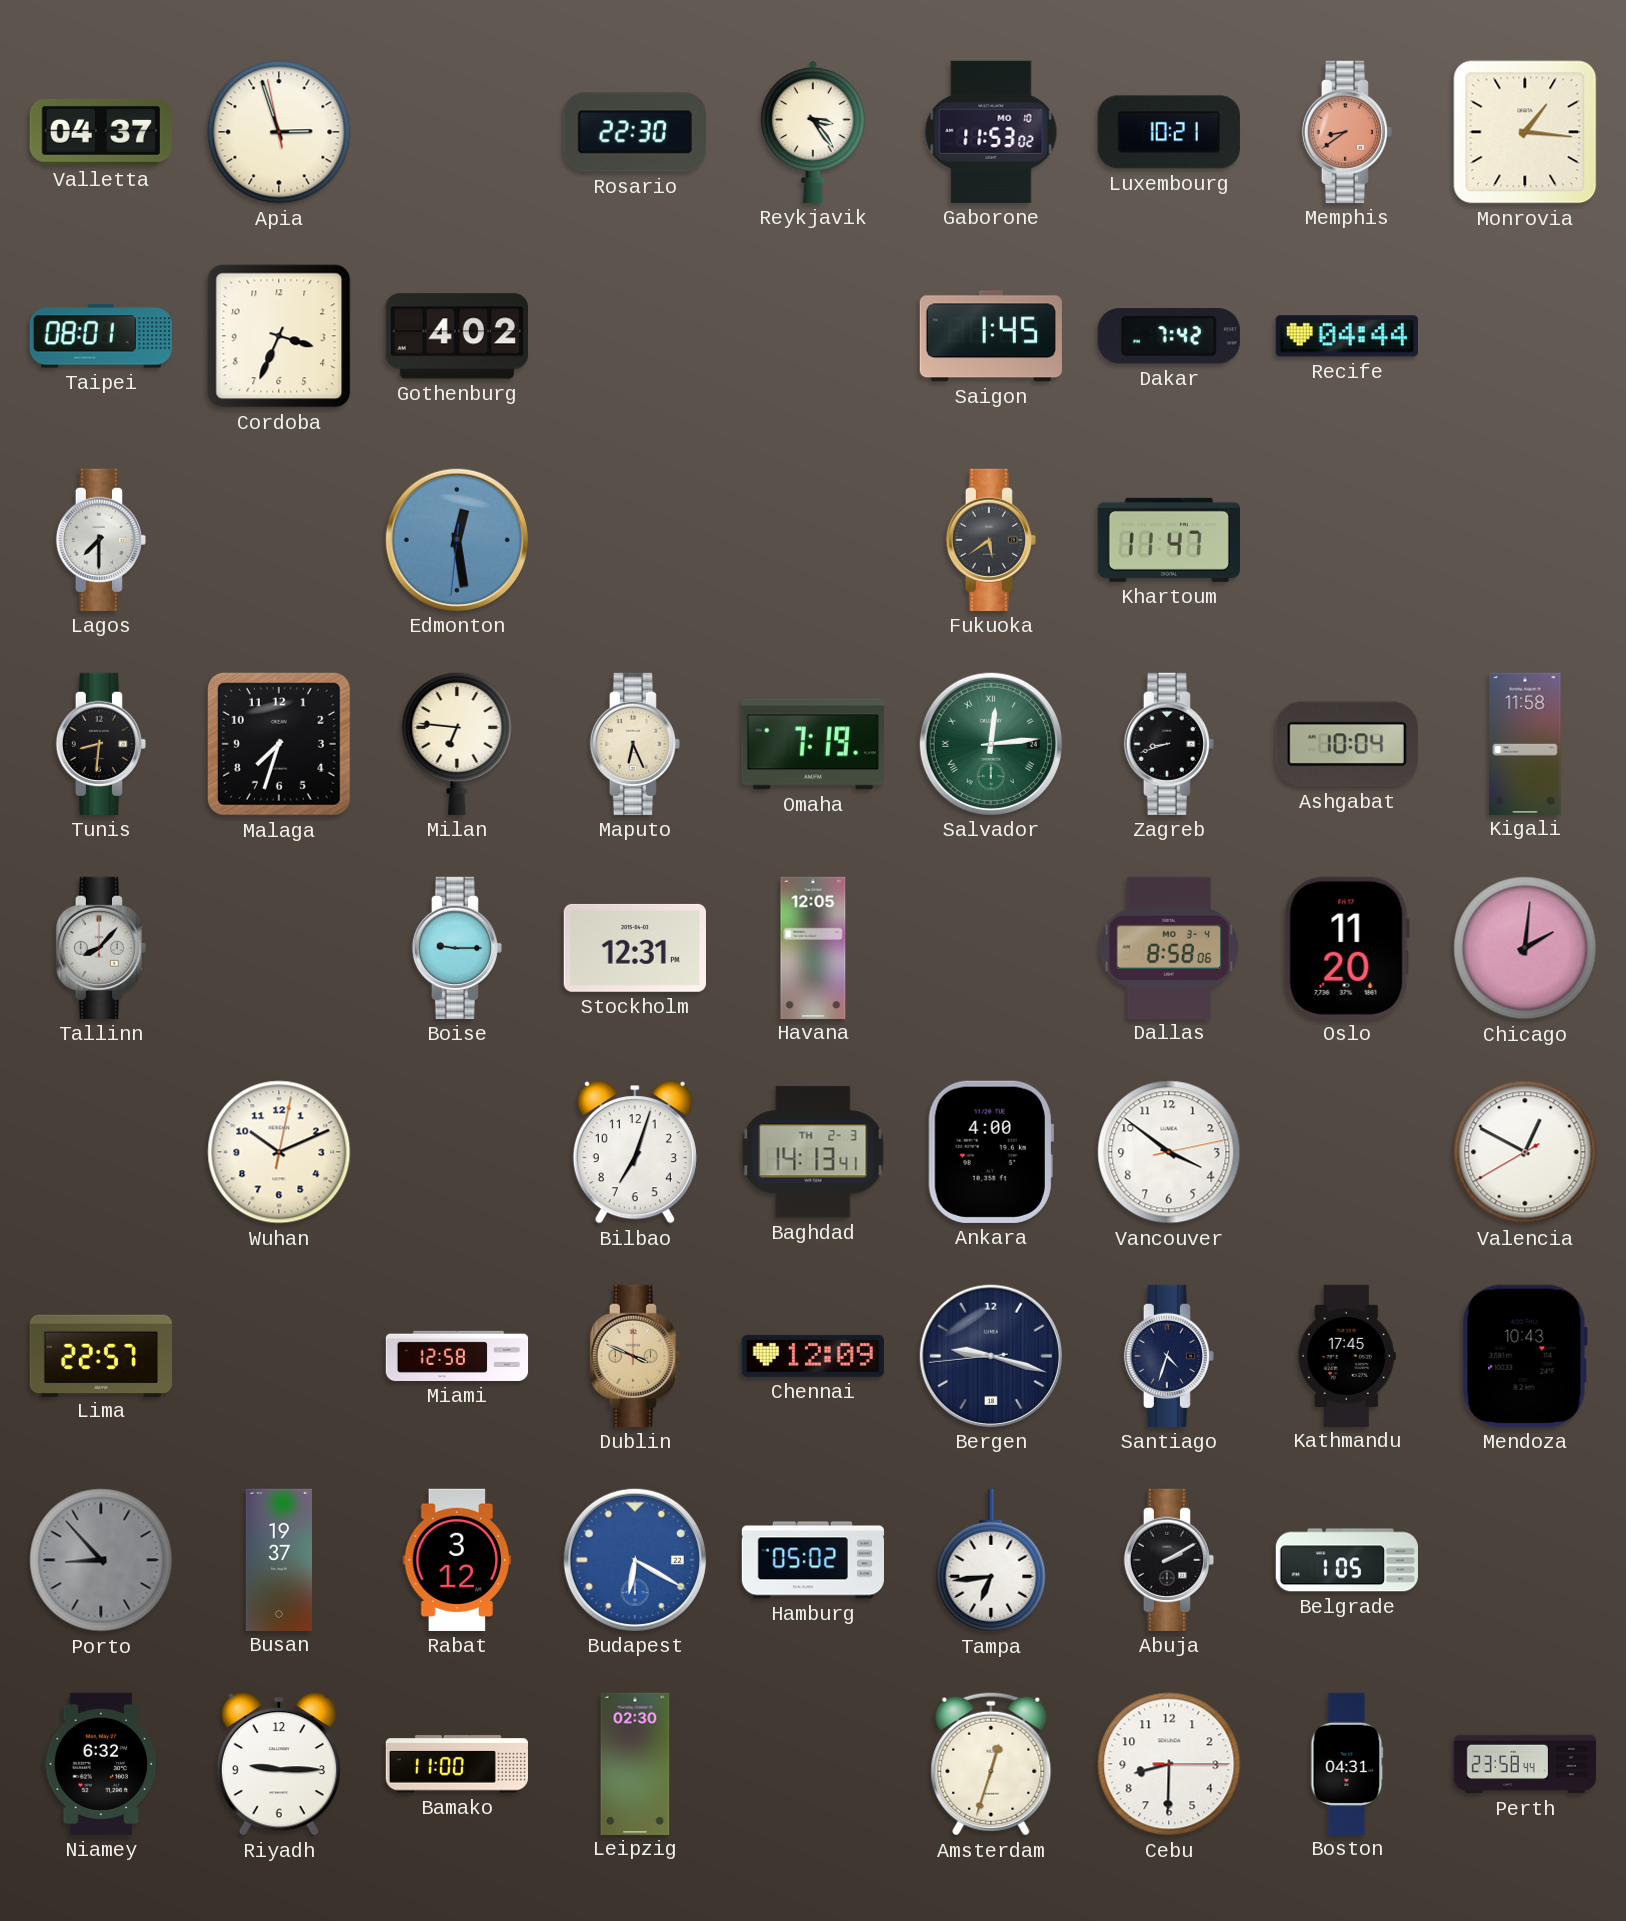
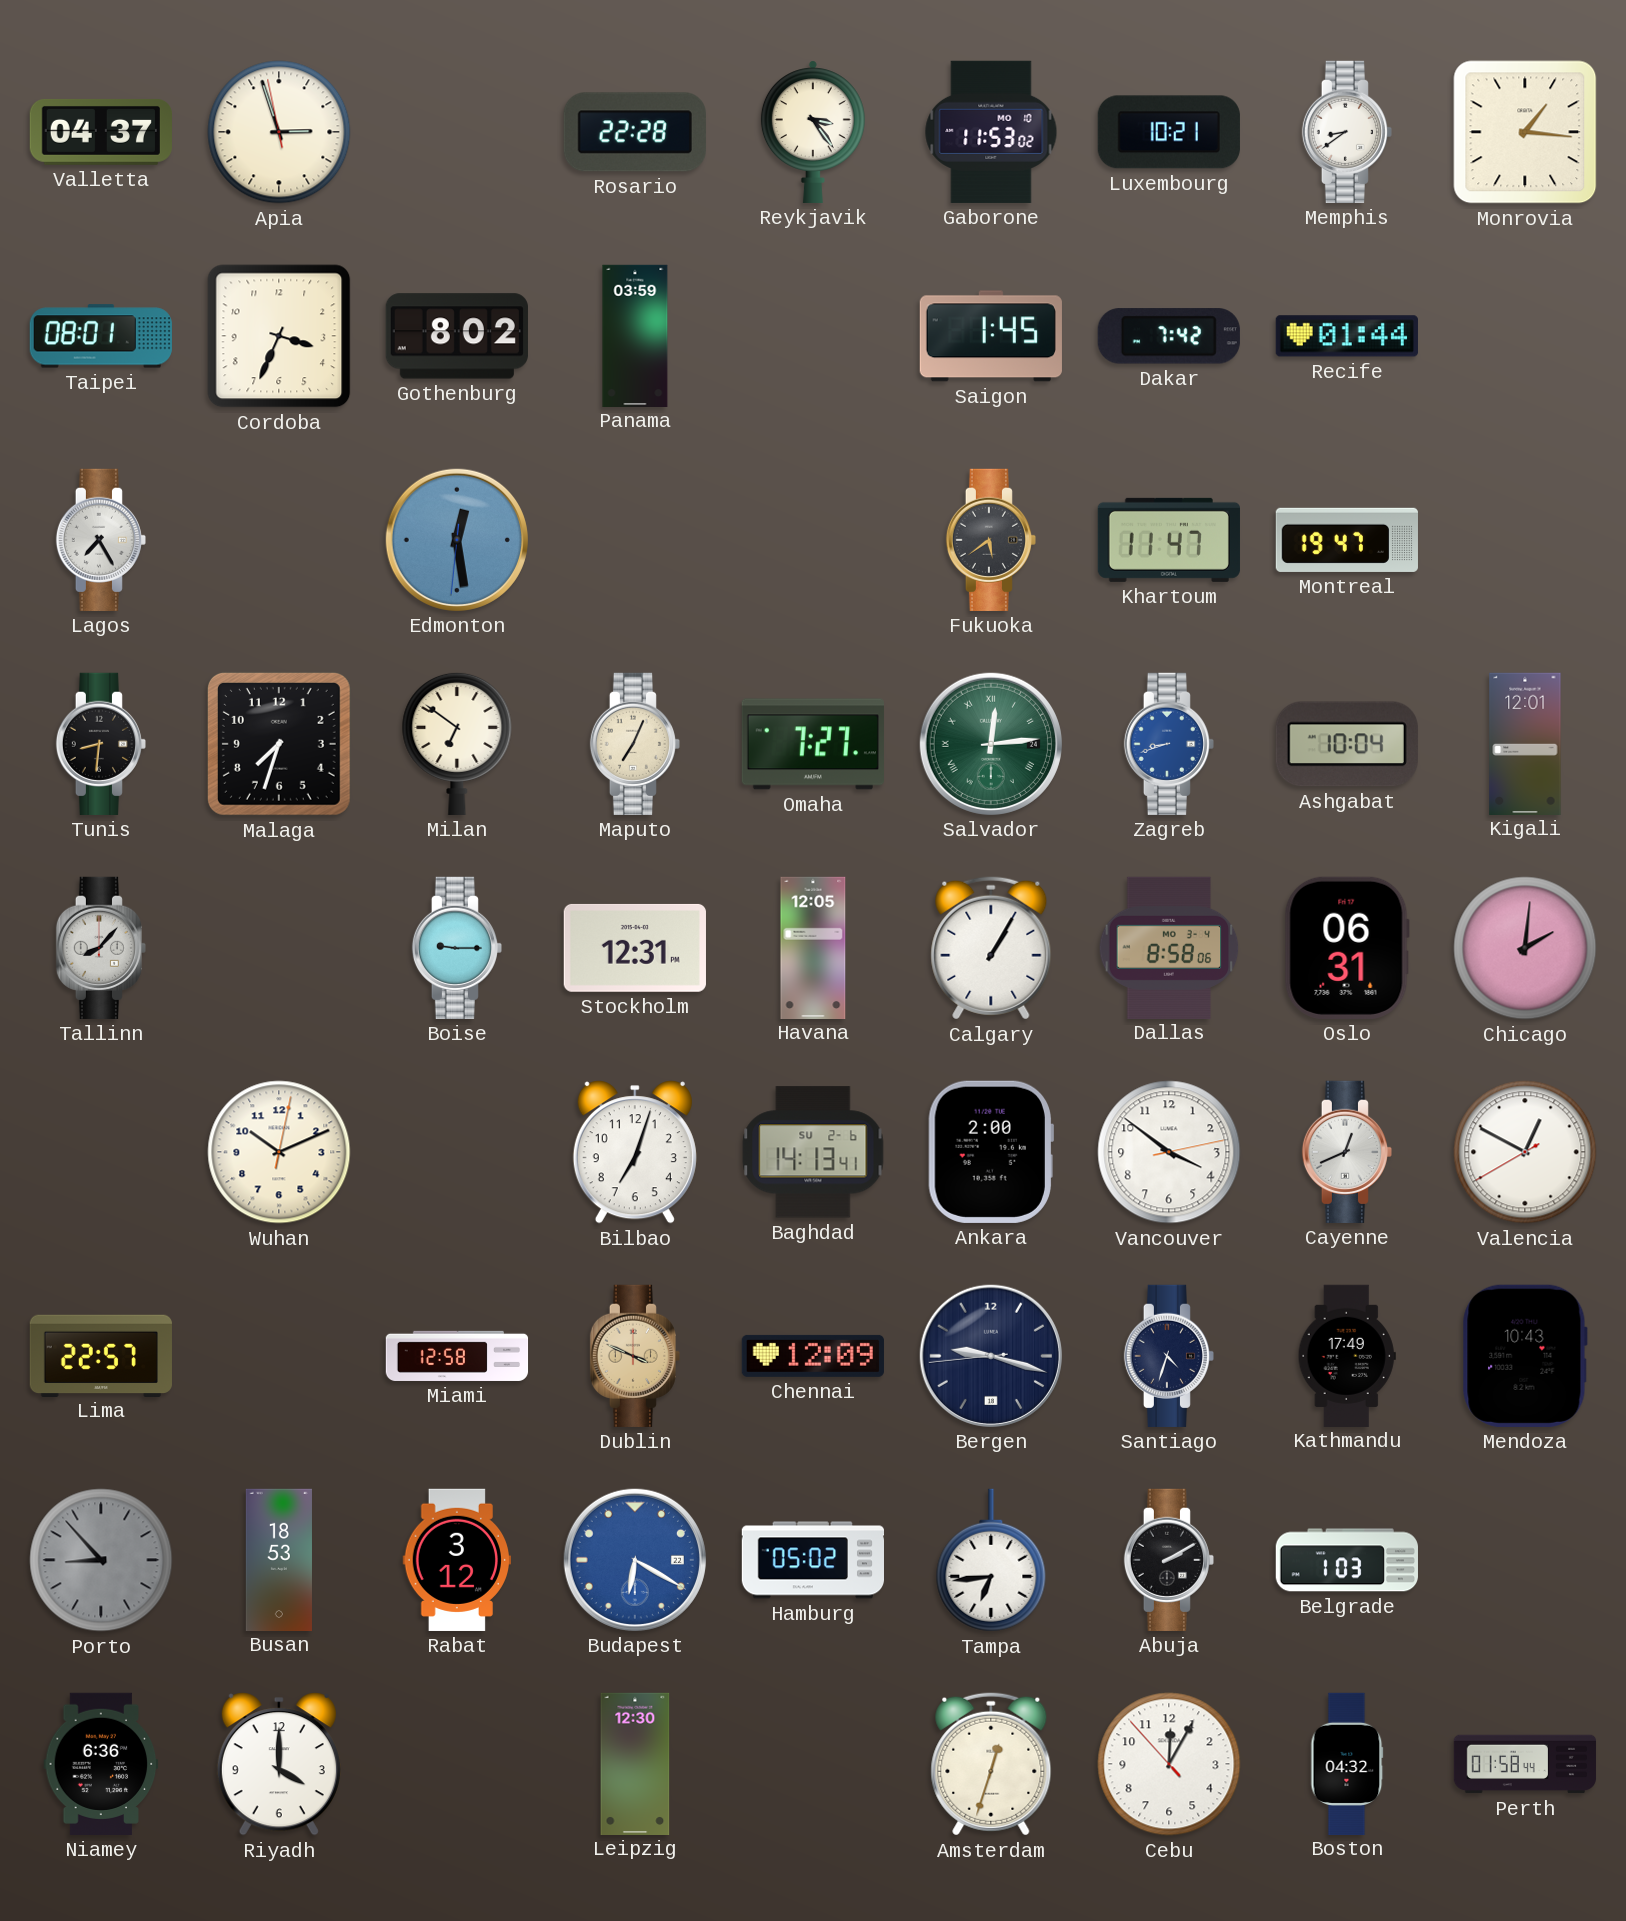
Rosario: 22:30 -> 22:28 (635, 132)
Memphis dial: salmon -> white (1346, 132)
Gothenburg: 4:02 -> 8:02 (457, 336)
Panama: none -> 03:59 (635, 335)
Recife: 04:44 -> 01:44 (1347, 336)
Lagos: 7:30 -> 7:25 (100, 540)
Montreal: none -> 19:47 (1347, 540)
Milan: 6:46 -> 6:51 (457, 743)
Maputo: 6:26 -> 7:04 (634, 744)
Omaha: 7:19 -> 7:27 (813, 744)
Zagreb dial: black -> blue (1168, 744)
Kigali: 11:58 -> 12:01 (1525, 743)
Calgary: none -> 1:05 (991, 948)
Oslo: 11:20 -> 06:31 (1347, 948)
Baghdad date: TH 2-3 -> SU 2-6 (813, 1152)
Ankara: 4:00 -> 2:00 (991, 1152)
Cayenne: none -> 12:41 (1346, 1152)
Kathmandu: 17:45 -> 17:49 (1347, 1355)
Busan: 19:37 -> 18:53 (279, 1559)
Belgrade: 1:05 -> 1:03 (1347, 1560)
Niamey: 6:32 -> 6:36 (101, 1764)
Riyadh: 9:15 -> 4:00 (279, 1764)
Bamako: 11:00 -> none (456, 1764)
Leipzig: 02:30 -> 12:30 (635, 1763)
Cebu: 8:30 -> 12:04 (1169, 1764)
Boston: 04:31 -> 04:32 (1347, 1763)
Perth: 23:58 -> 01:58 (1525, 1764)
